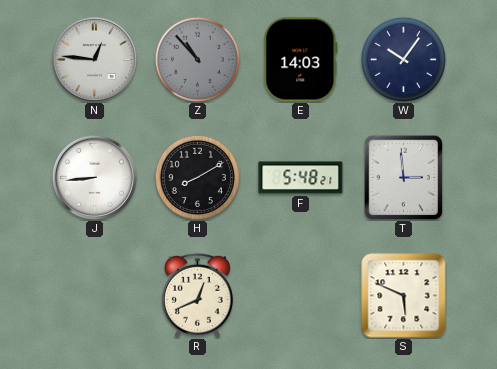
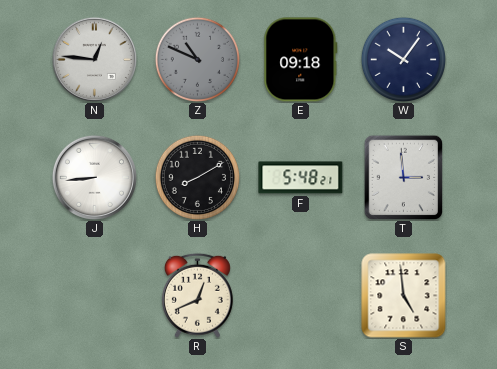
Z: 10:53 -> 10:49 (197, 59)
E: 14:03 -> 09:18 (301, 60)
S: 5:49 -> 4:59 (404, 296)
